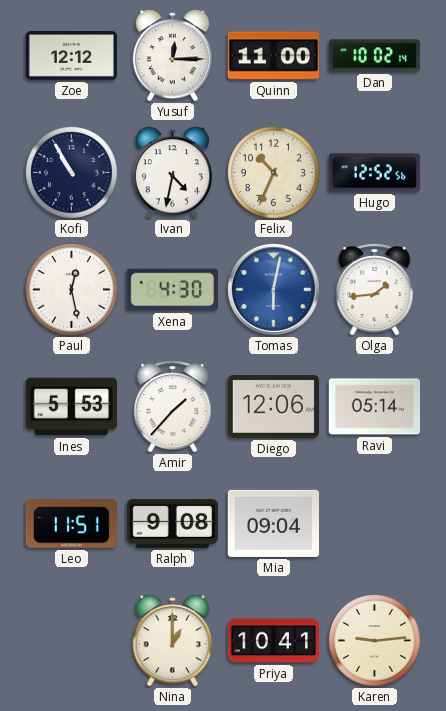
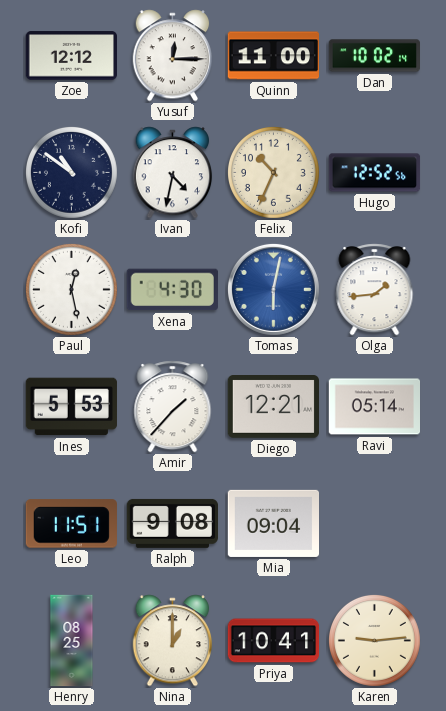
Kofi: 10:55 -> 10:51 (71, 172)
Diego: 12:06 -> 12:21 (273, 407)
Henry: none -> 08:25 (72, 641)
